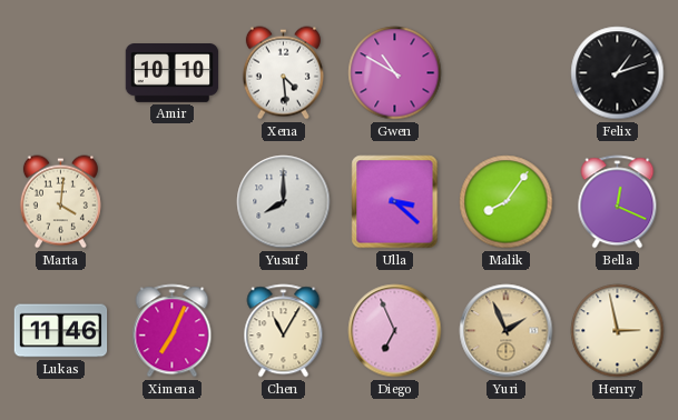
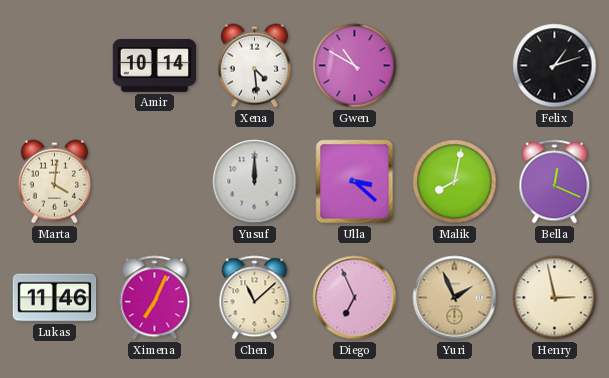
Amir: 10:10 -> 10:14 (155, 66)
Yusuf: 8:00 -> 12:00 (255, 182)
Malik: 8:06 -> 8:02 (455, 182)
Chen: 11:05 -> 11:08 (255, 298)
